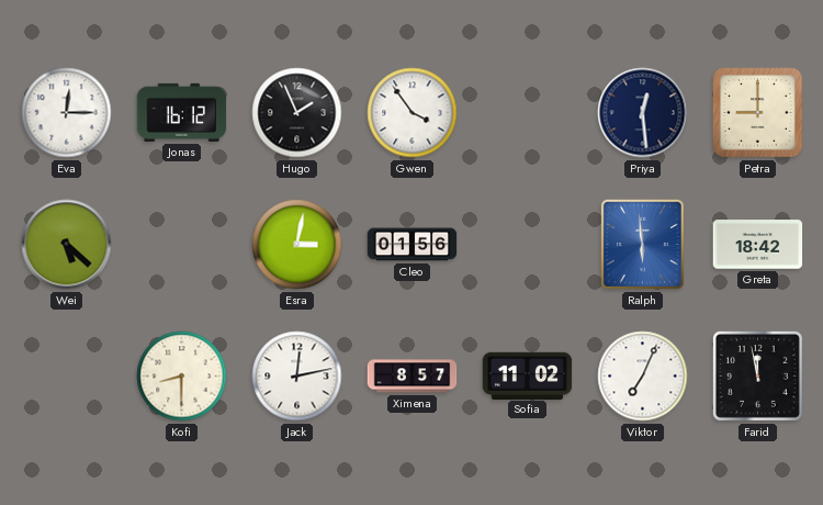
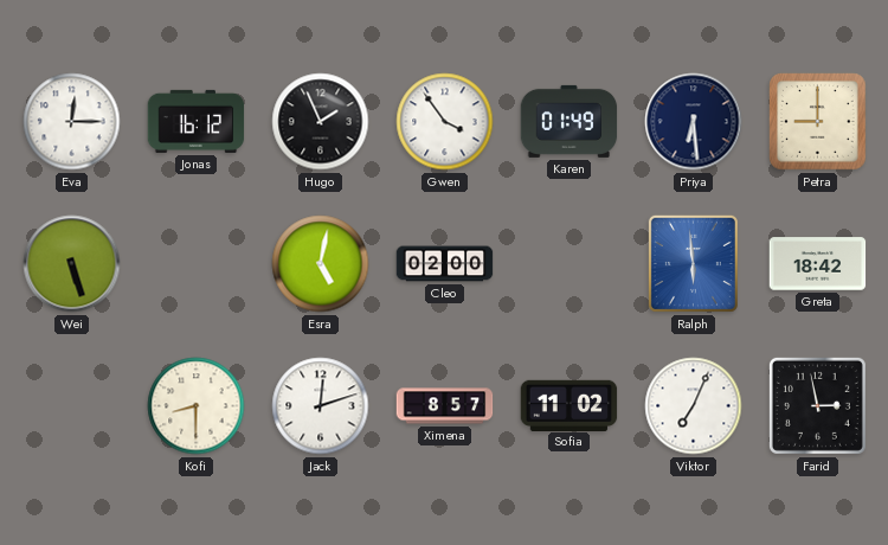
Karen: none -> 01:49 (570, 121)
Priya: 12:29 -> 6:29 (694, 122)
Wei: 5:22 -> 5:27 (72, 264)
Esra: 3:02 -> 5:02 (321, 264)
Cleo: 01:56 -> 02:00 (445, 264)
Jack: 12:13 -> 12:12 (321, 406)
Farid: 11:58 -> 2:58 (817, 405)
